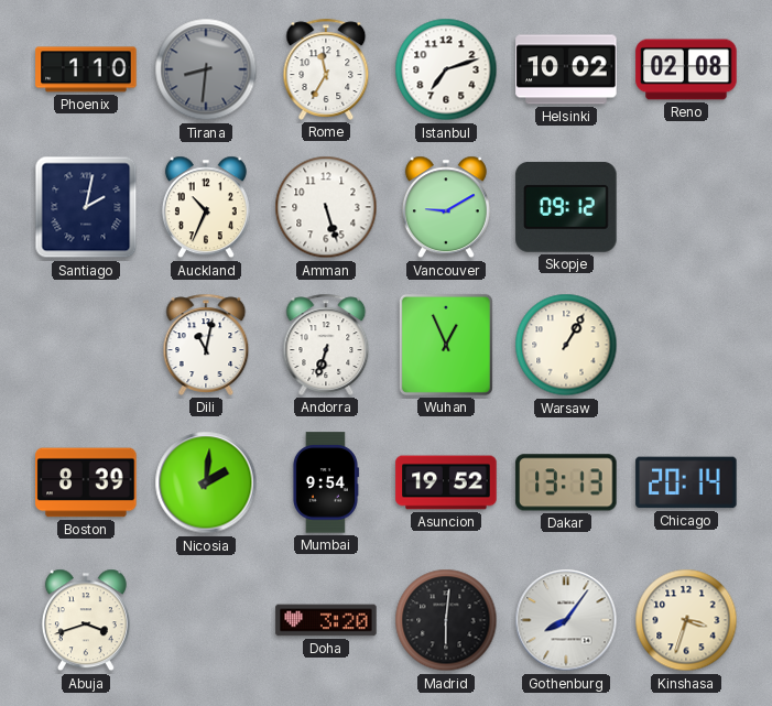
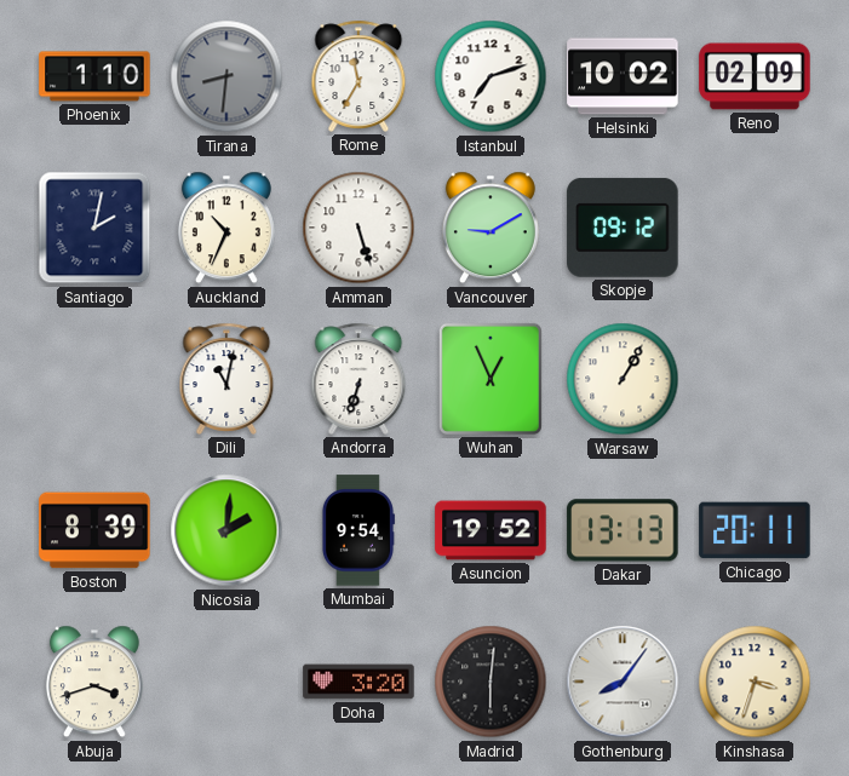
Reno: 02:08 -> 02:09 (755, 76)
Chicago: 20:14 -> 20:11 (755, 530)
